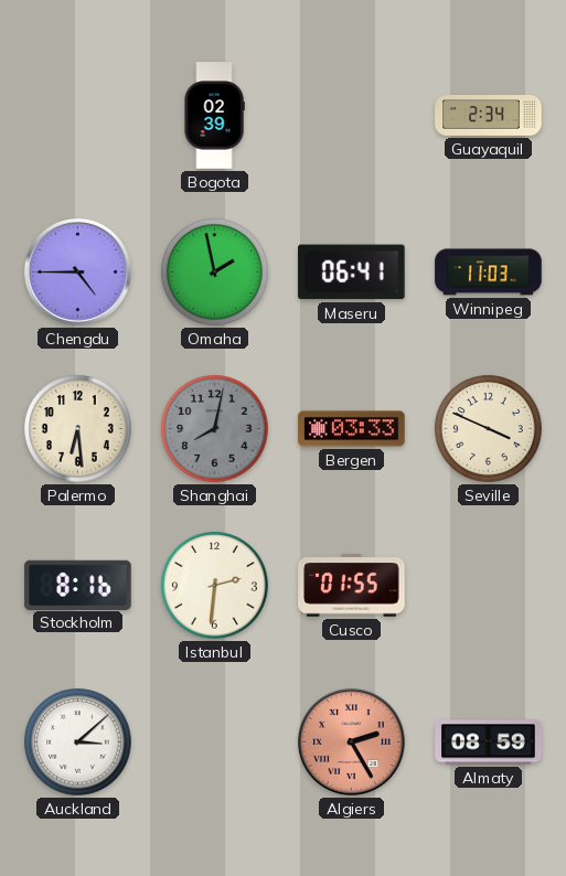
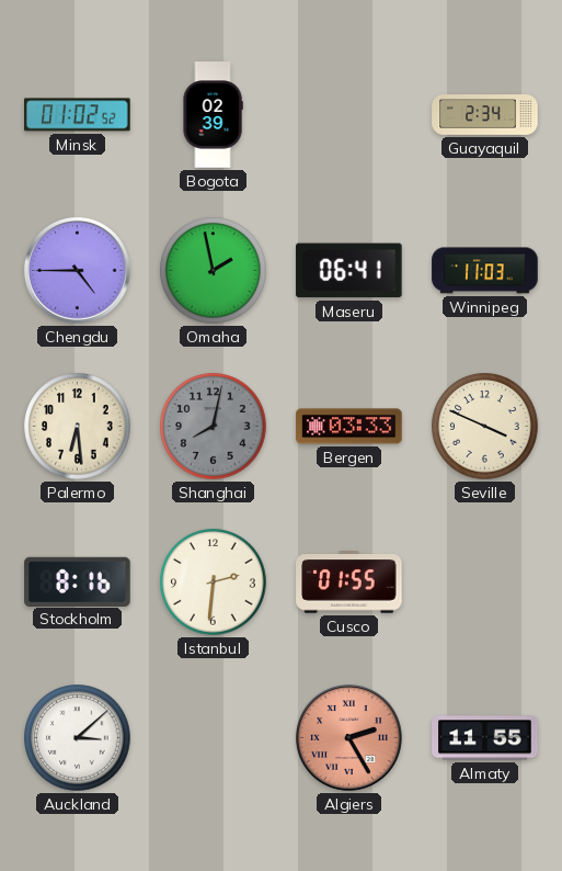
Minsk: none -> 01:02 (78, 115)
Almaty: 08:59 -> 11:55 (485, 738)
